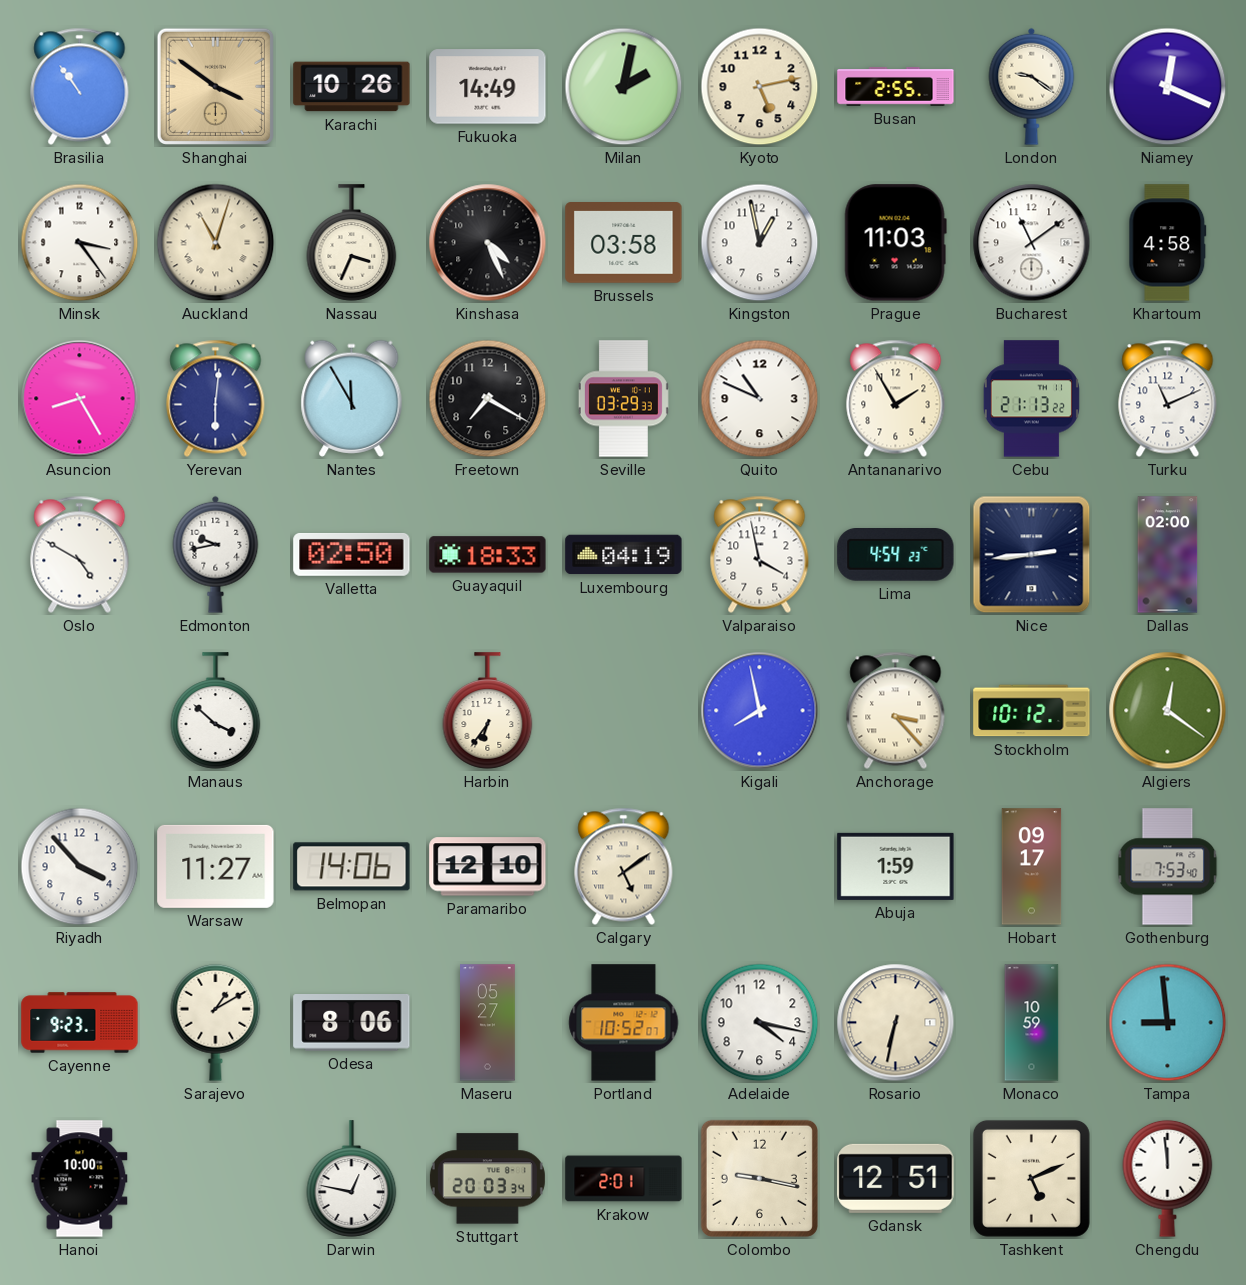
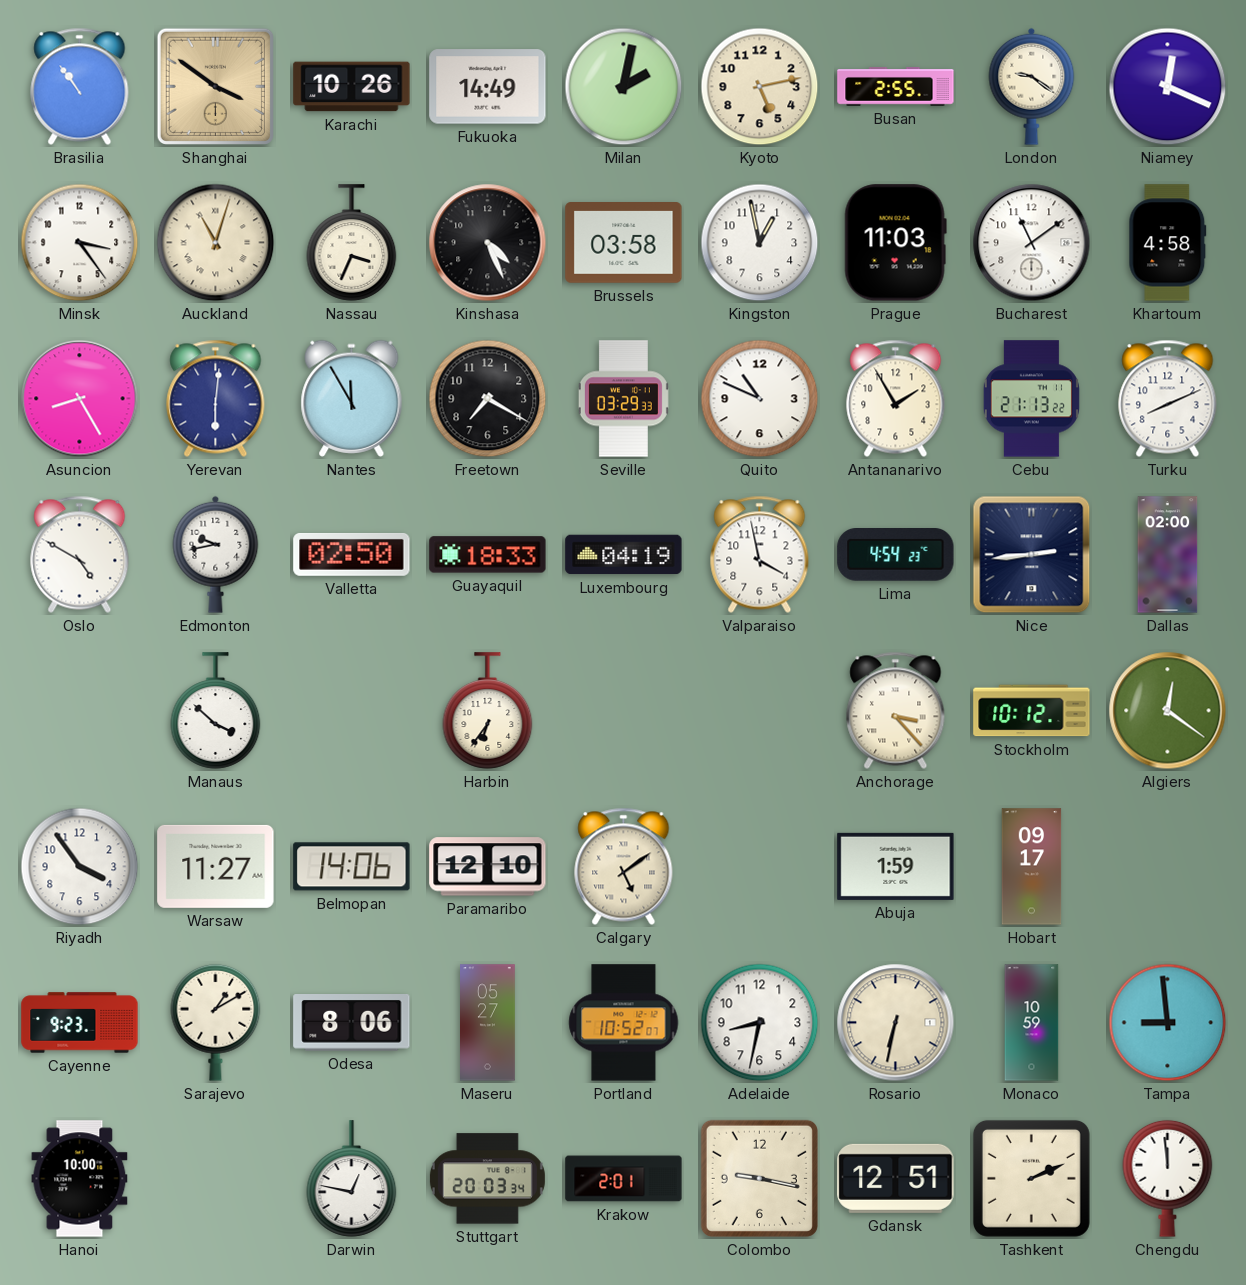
Turku: 11:11 -> 8:11 (1168, 398)
Kigali: 7:58 -> none (760, 711)
Riyadh: 3:53 -> 3:54 (80, 867)
Gothenburg: 7:53 -> none (1168, 867)
Adelaide: 4:17 -> 8:32 (760, 1023)
Tashkent: 5:11 -> 2:11 (1031, 1178)
